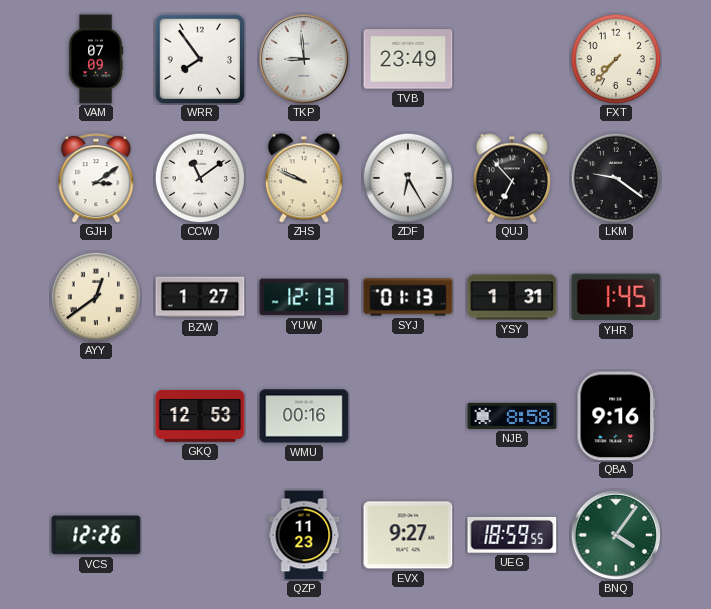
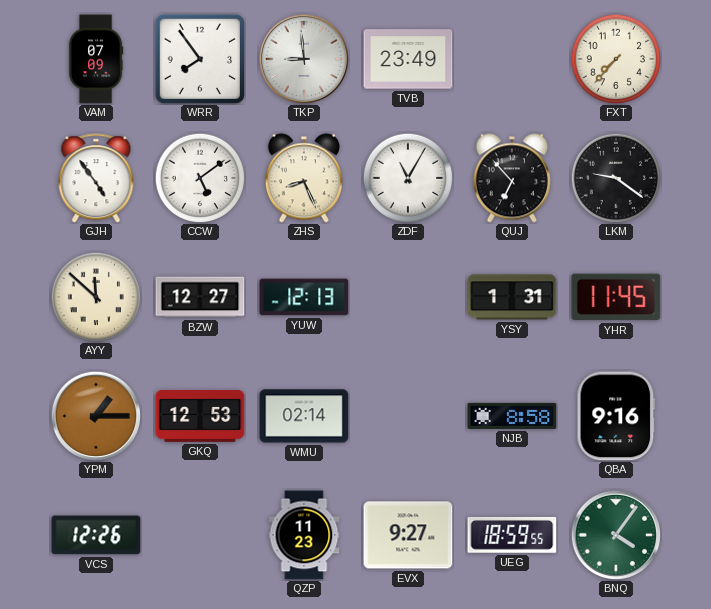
GJH: 3:09 -> 4:54 (96, 178)
CCW: 11:09 -> 5:09 (200, 178)
ZHS: 9:49 -> 8:26 (304, 178)
ZDF: 6:25 -> 11:05 (408, 178)
AYY: 12:39 -> 11:52 (96, 297)
BZW: 1:27 -> 12:27 (200, 297)
SYJ: 01:13 -> none (408, 297)
YHR: 1:45 -> 11:45 (616, 297)
YPM: none -> 1:15 (95, 415)
WMU: 00:16 -> 02:14 (304, 416)
